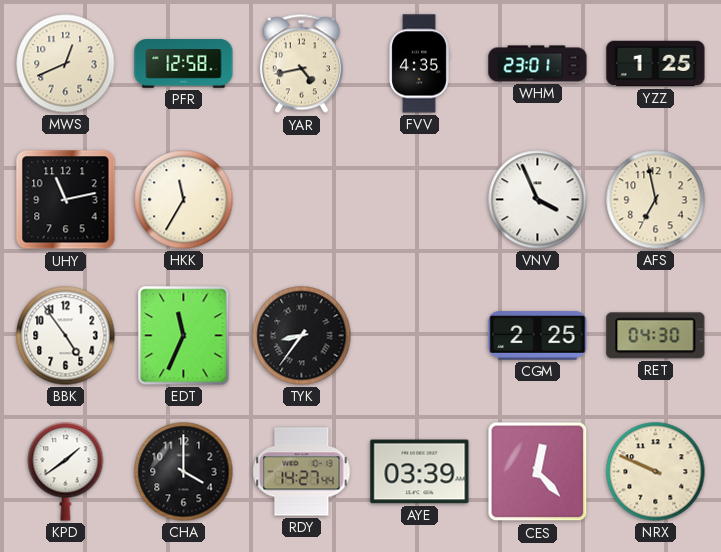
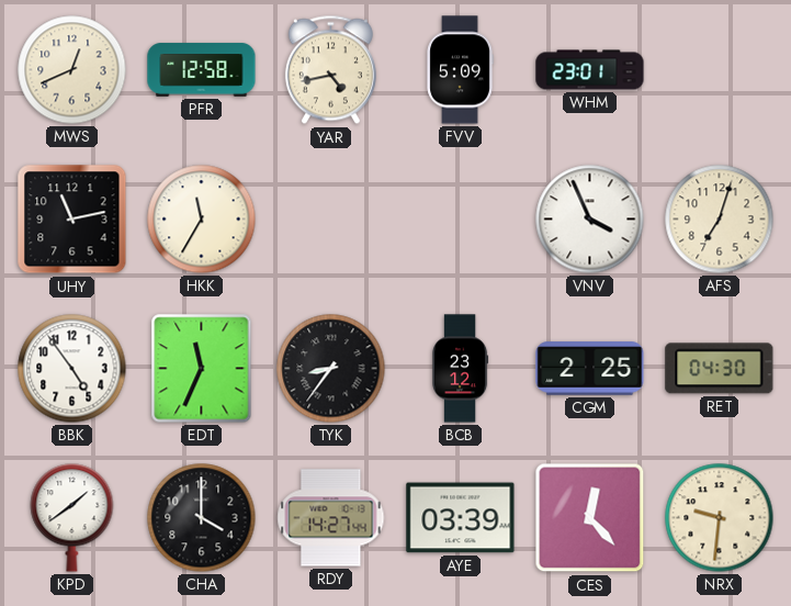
FVV: 4:35 -> 5:09 (460, 70)
YZZ: 1:25 -> none (656, 64)
AFS: 6:58 -> 7:03 (720, 220)
BCB: none -> 23:12 (460, 369)
NRX: 9:49 -> 9:31 (720, 518)
